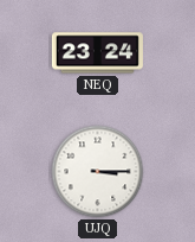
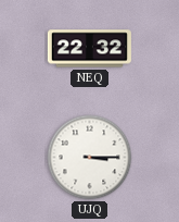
NEQ: 23:24 -> 22:32 (89, 49)
